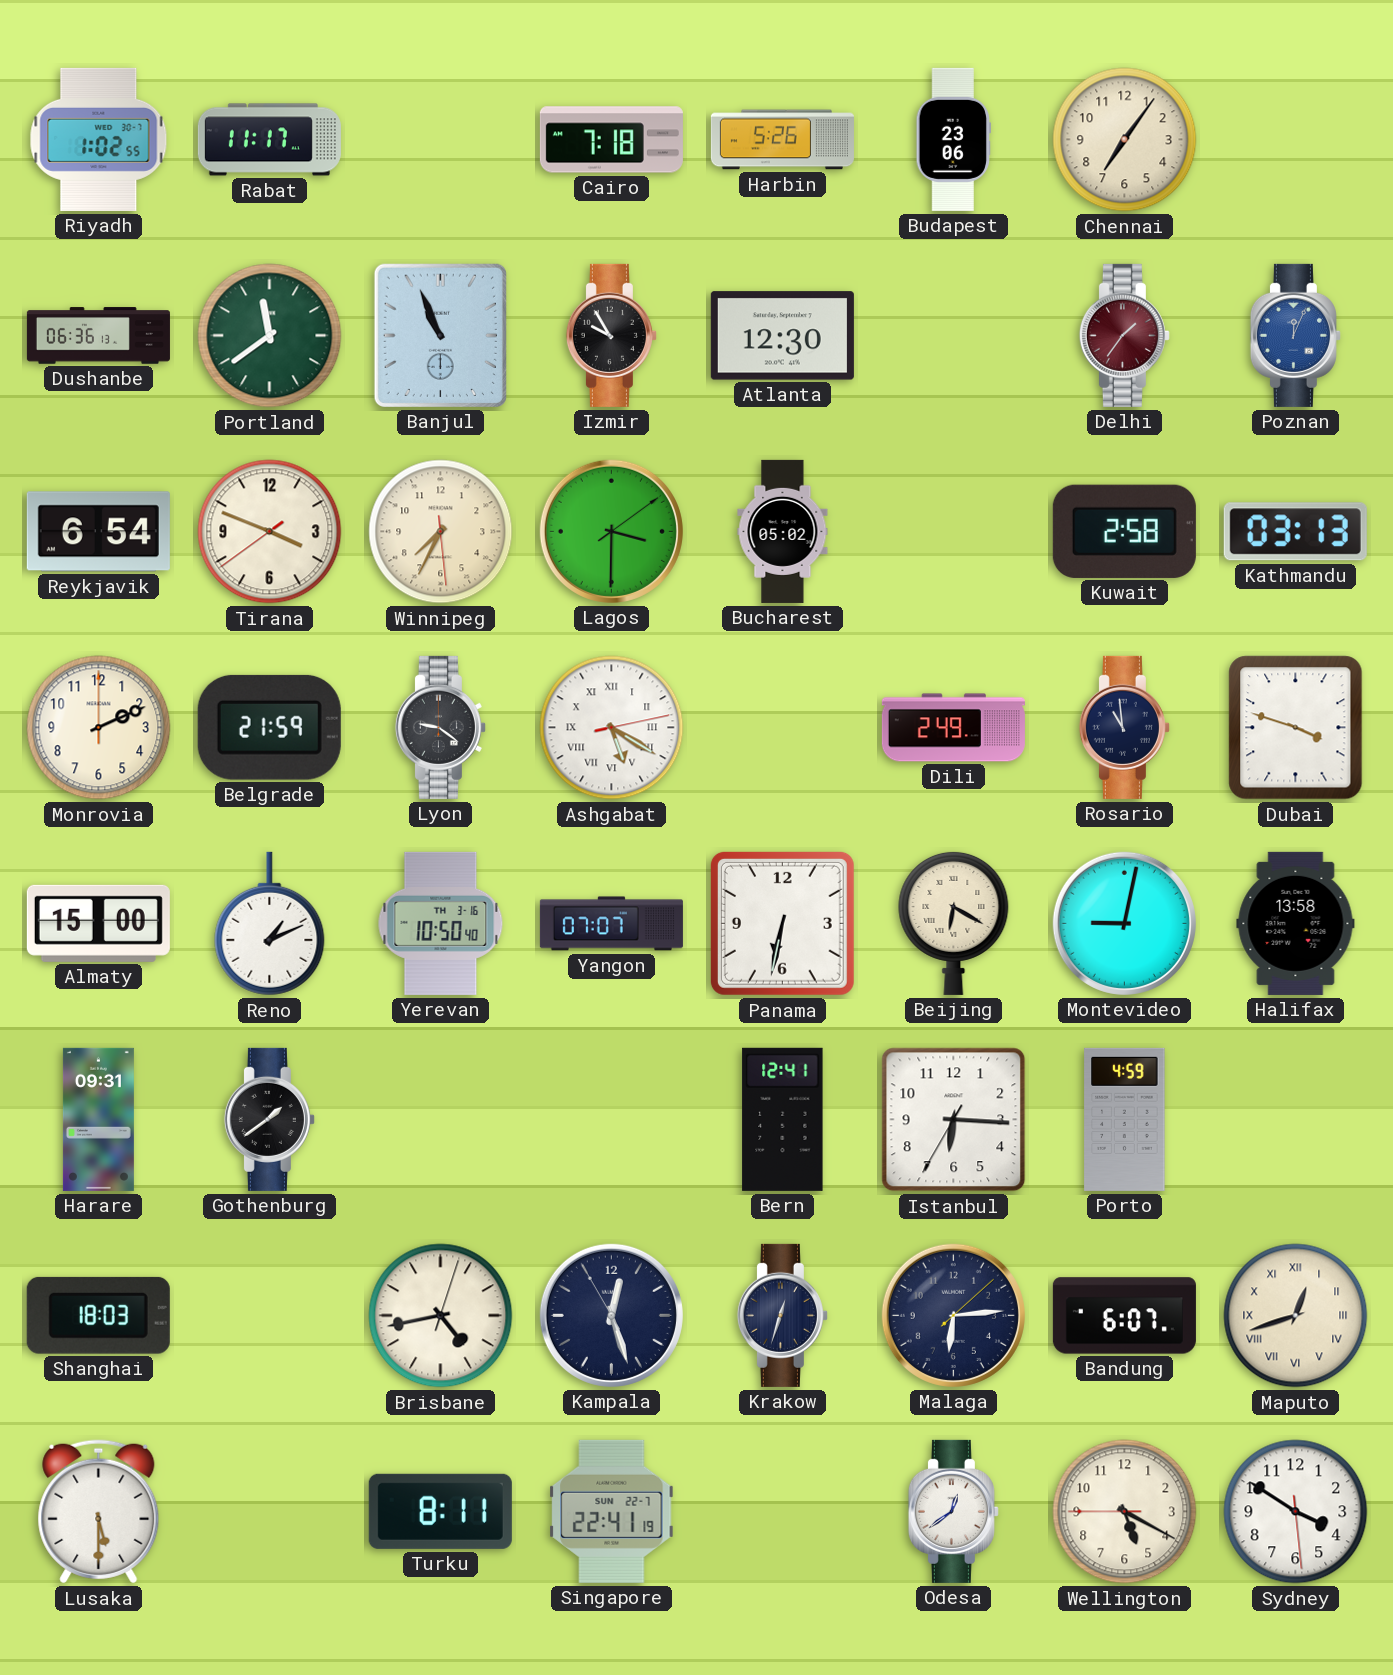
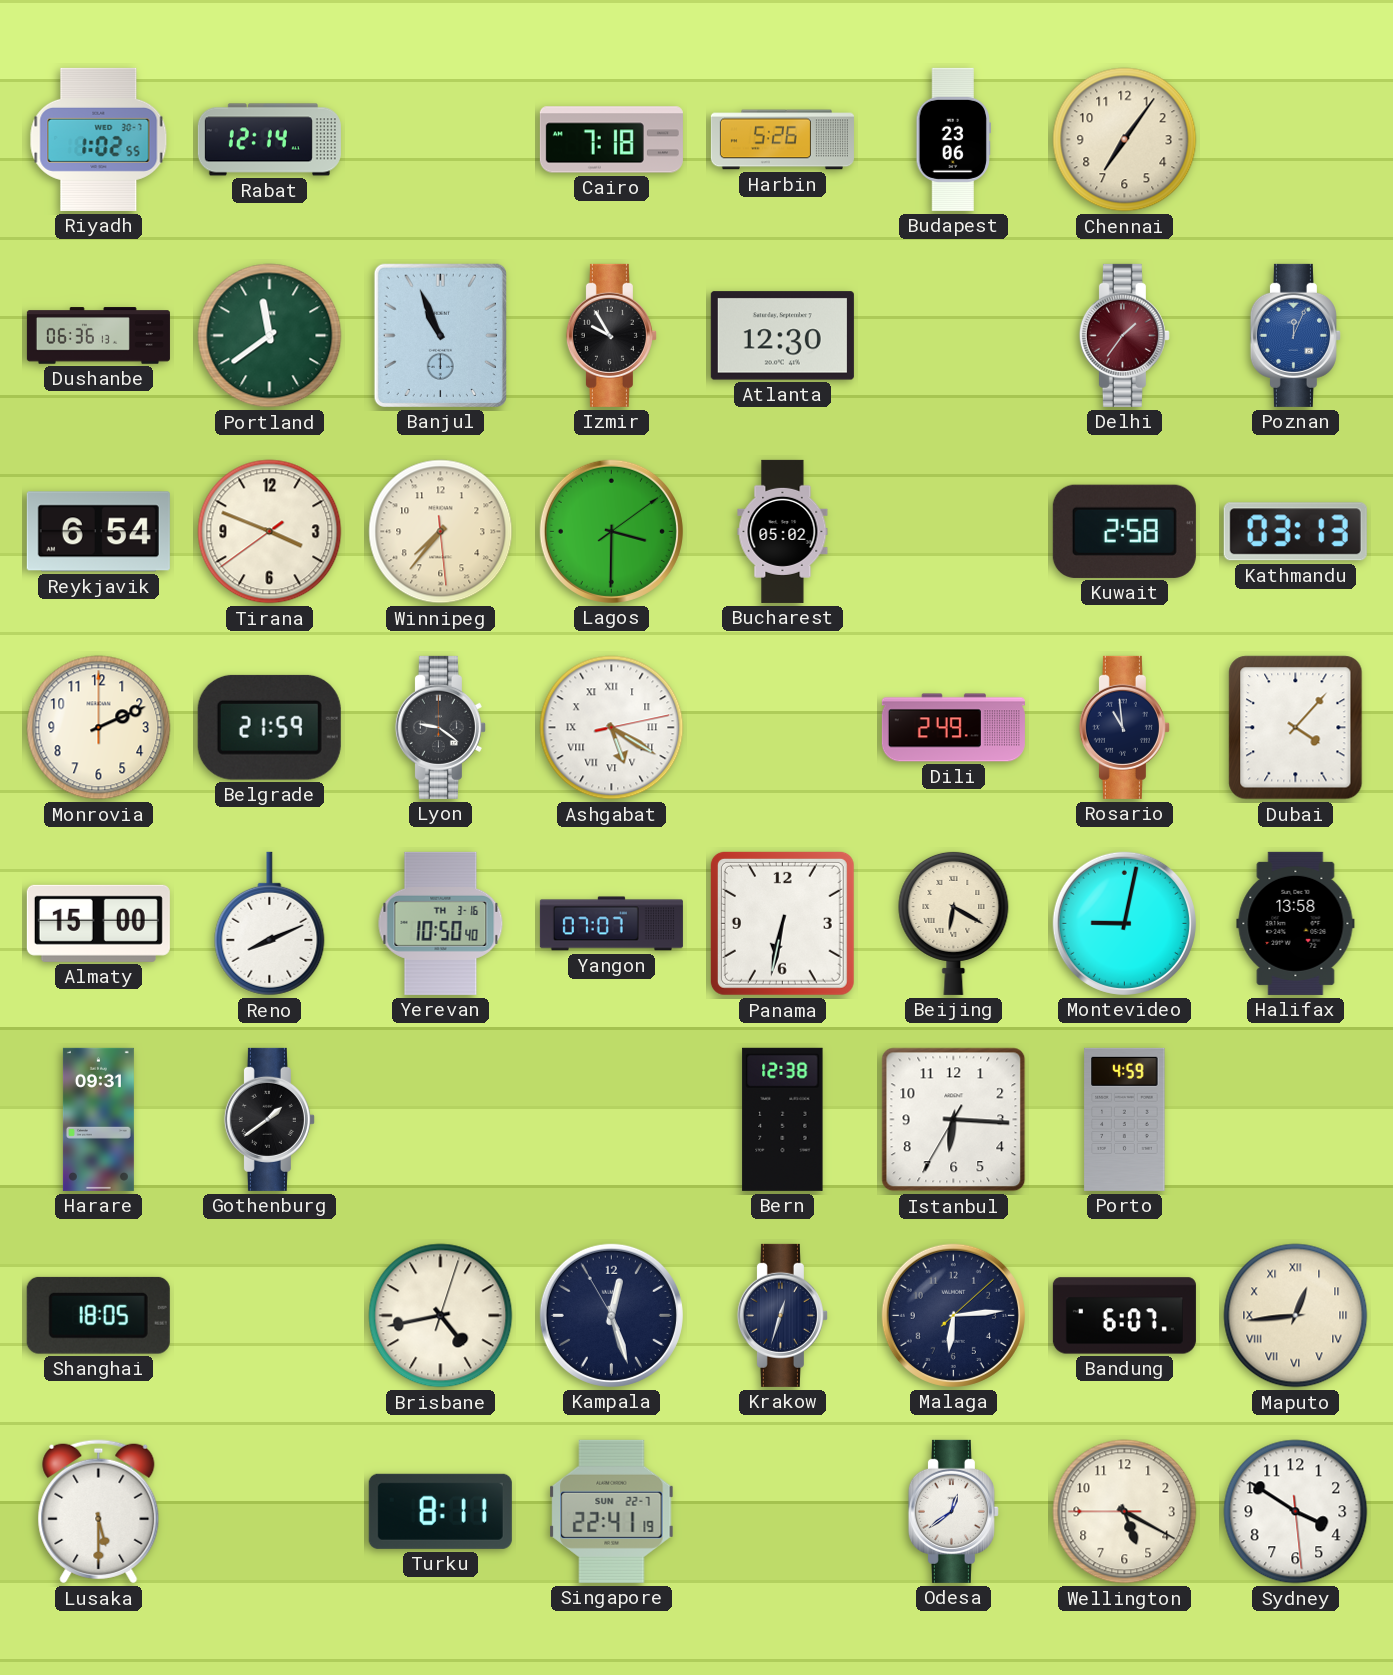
Rabat: 11:17 -> 12:14 (269, 140)
Winnipeg: 7:34 -> 7:36 (441, 532)
Dubai: 3:48 -> 4:07 (1296, 728)
Reno: 1:11 -> 8:11 (270, 924)
Bern: 12:41 -> 12:38 (783, 1119)
Shanghai: 18:03 -> 18:05 (98, 1315)
Maputo: 12:42 -> 12:44 (1296, 1316)
